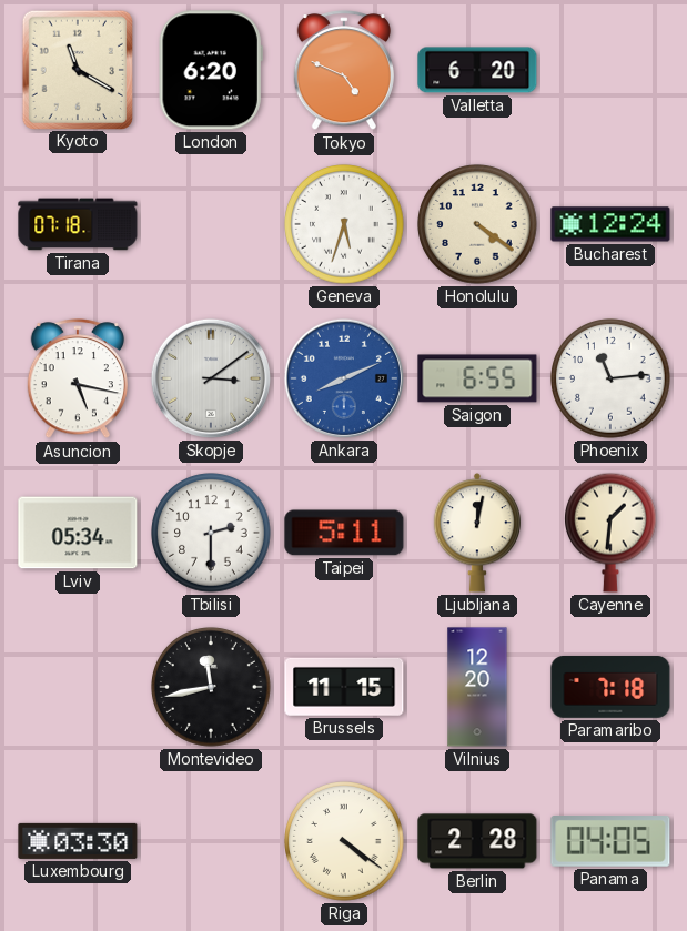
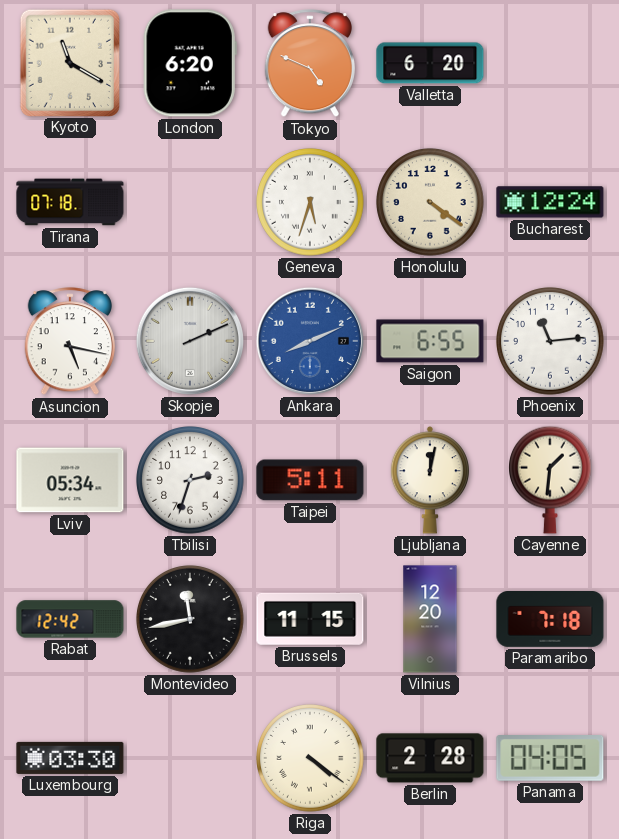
Skopje: 3:09 -> 2:11 (190, 341)
Tbilisi: 2:30 -> 2:33 (190, 480)
Rabat: none -> 12:42 (70, 619)
